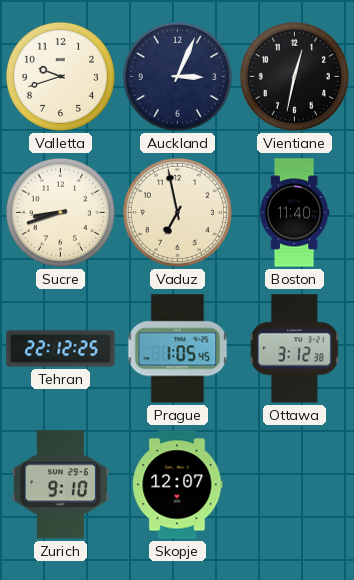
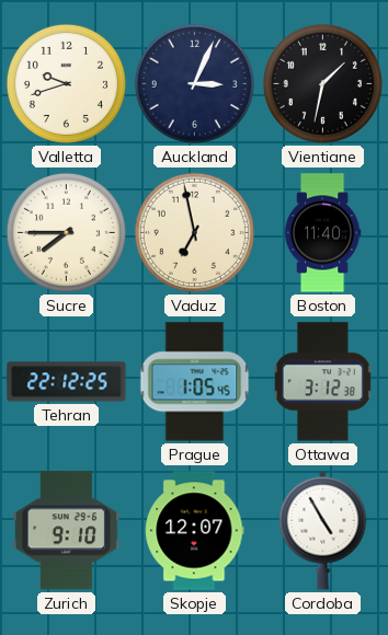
Vientiane: 12:32 -> 1:32 (322, 83)
Sucre: 8:42 -> 7:45 (66, 232)
Cordoba: none -> 4:55 (323, 530)
